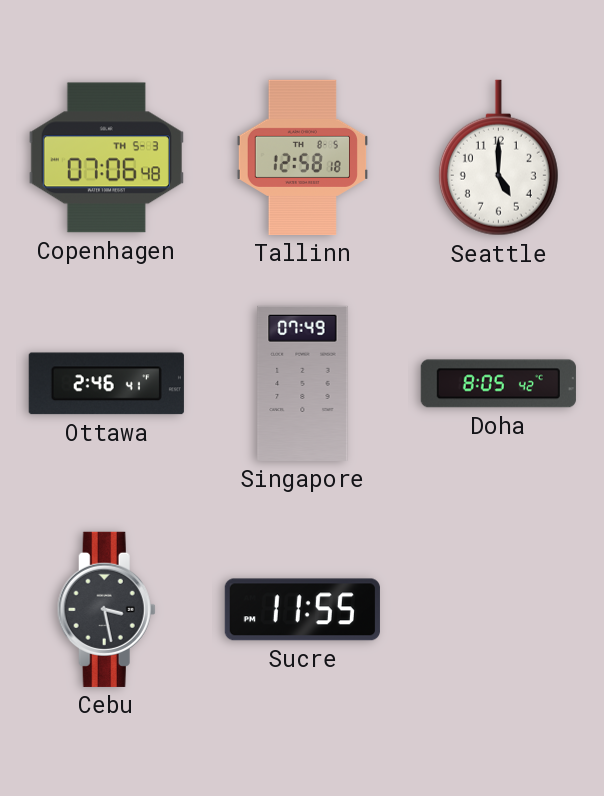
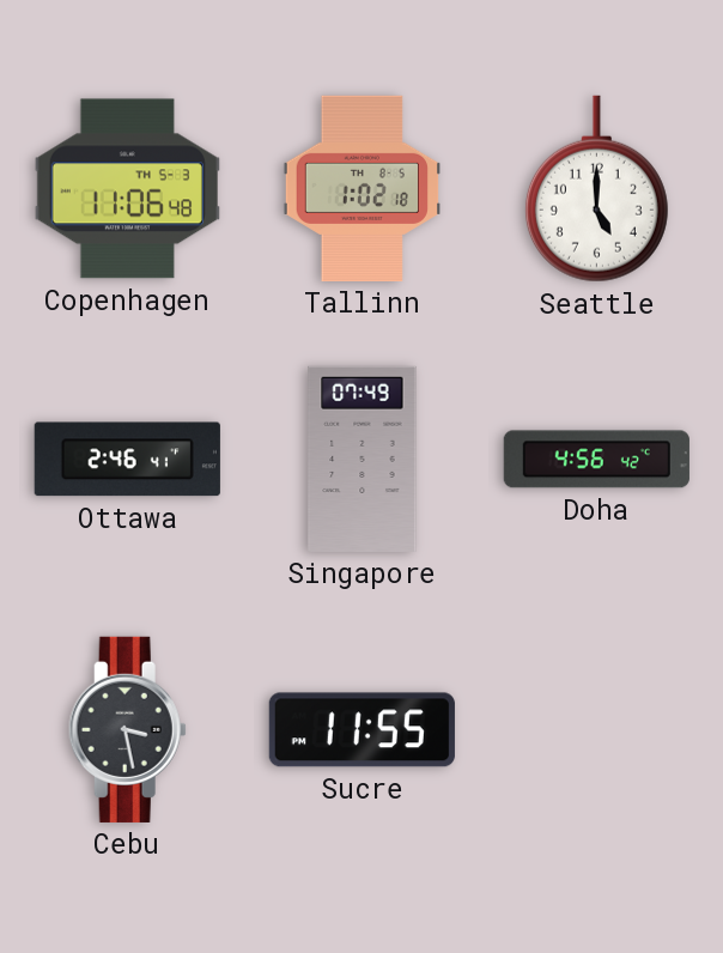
Copenhagen: 07:06 -> 11:06 (127, 189)
Tallinn: 12:58 -> 1:02 (361, 188)
Doha: 8:05 -> 4:56 (596, 460)
